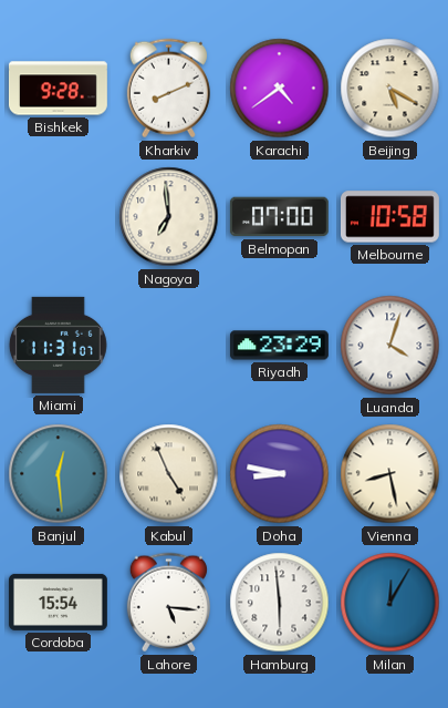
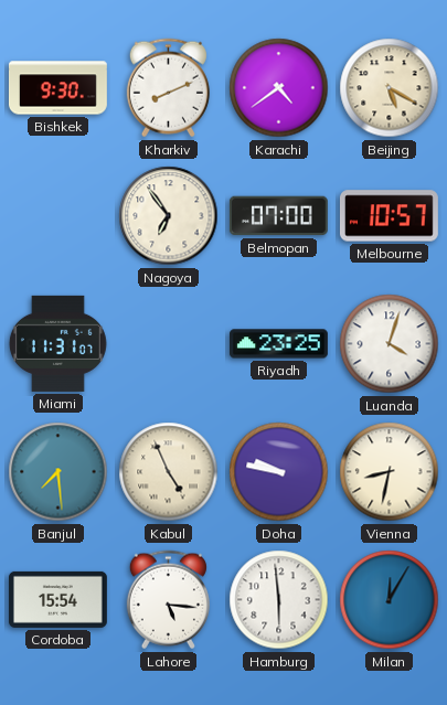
Bishkek: 9:28 -> 9:30 (57, 88)
Nagoya: 6:59 -> 6:54 (169, 216)
Melbourne: 10:58 -> 10:57 (389, 216)
Riyadh: 23:29 -> 23:25 (278, 344)
Banjul: 12:29 -> 7:29 (58, 472)
Doha: 8:47 -> 9:47 (279, 472)
Vienna: 8:28 -> 8:32 (390, 472)
